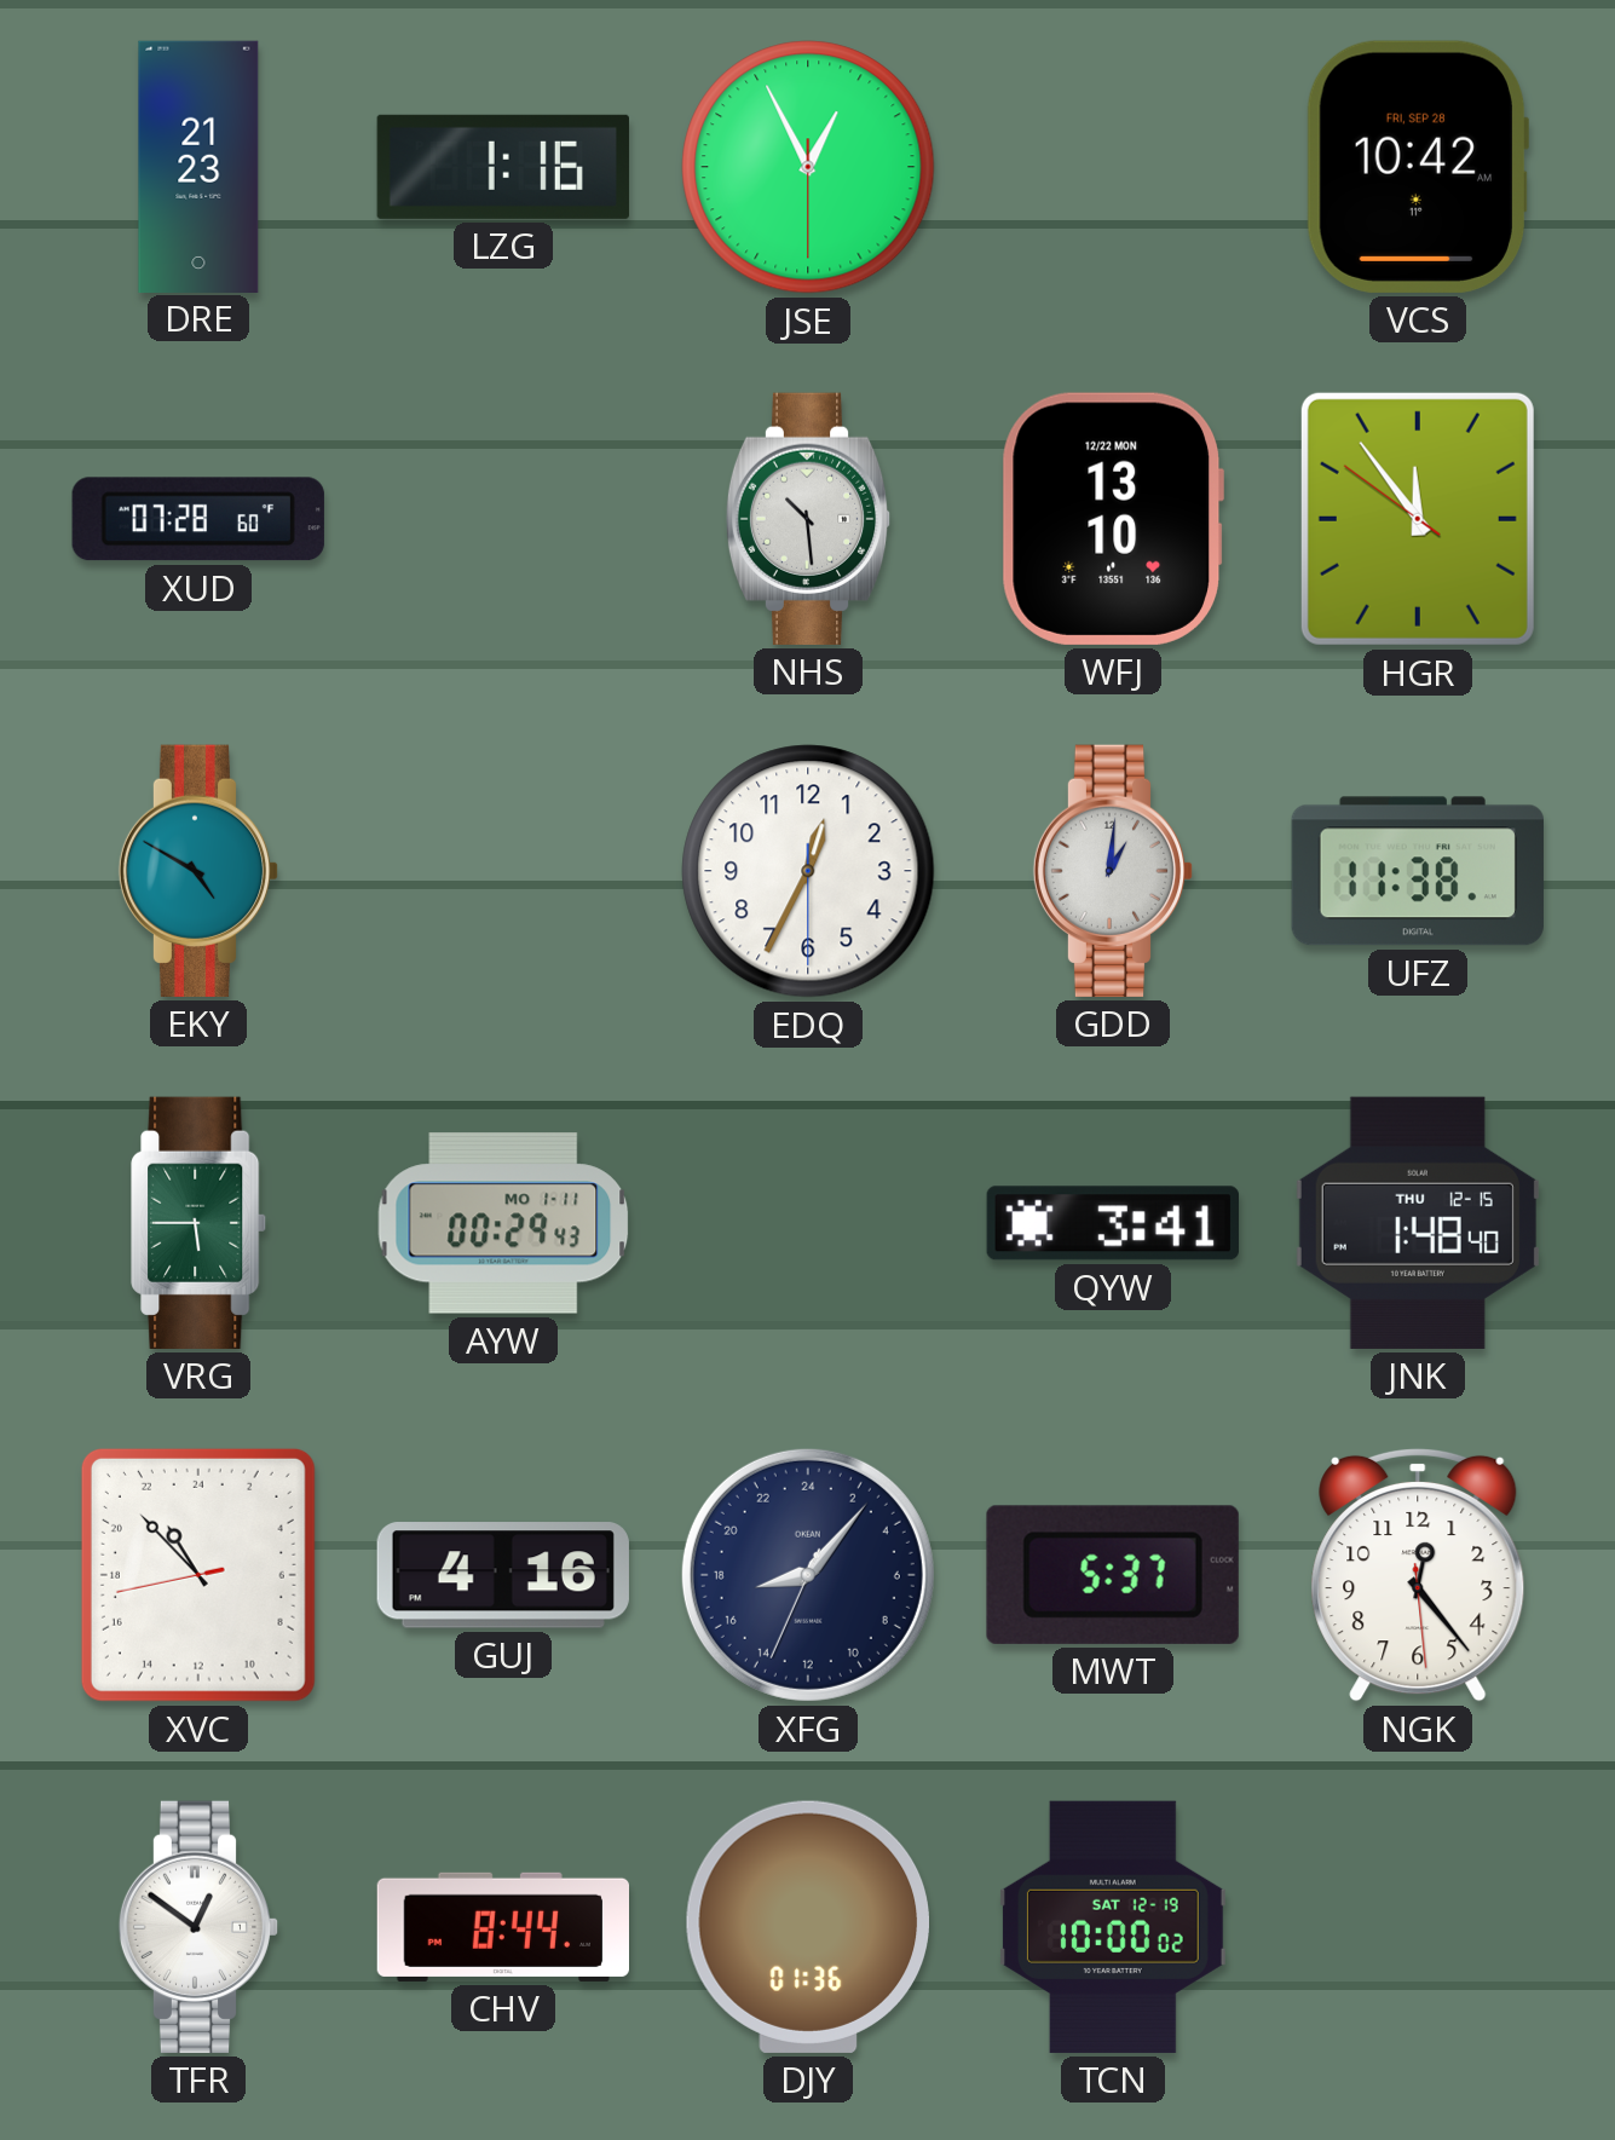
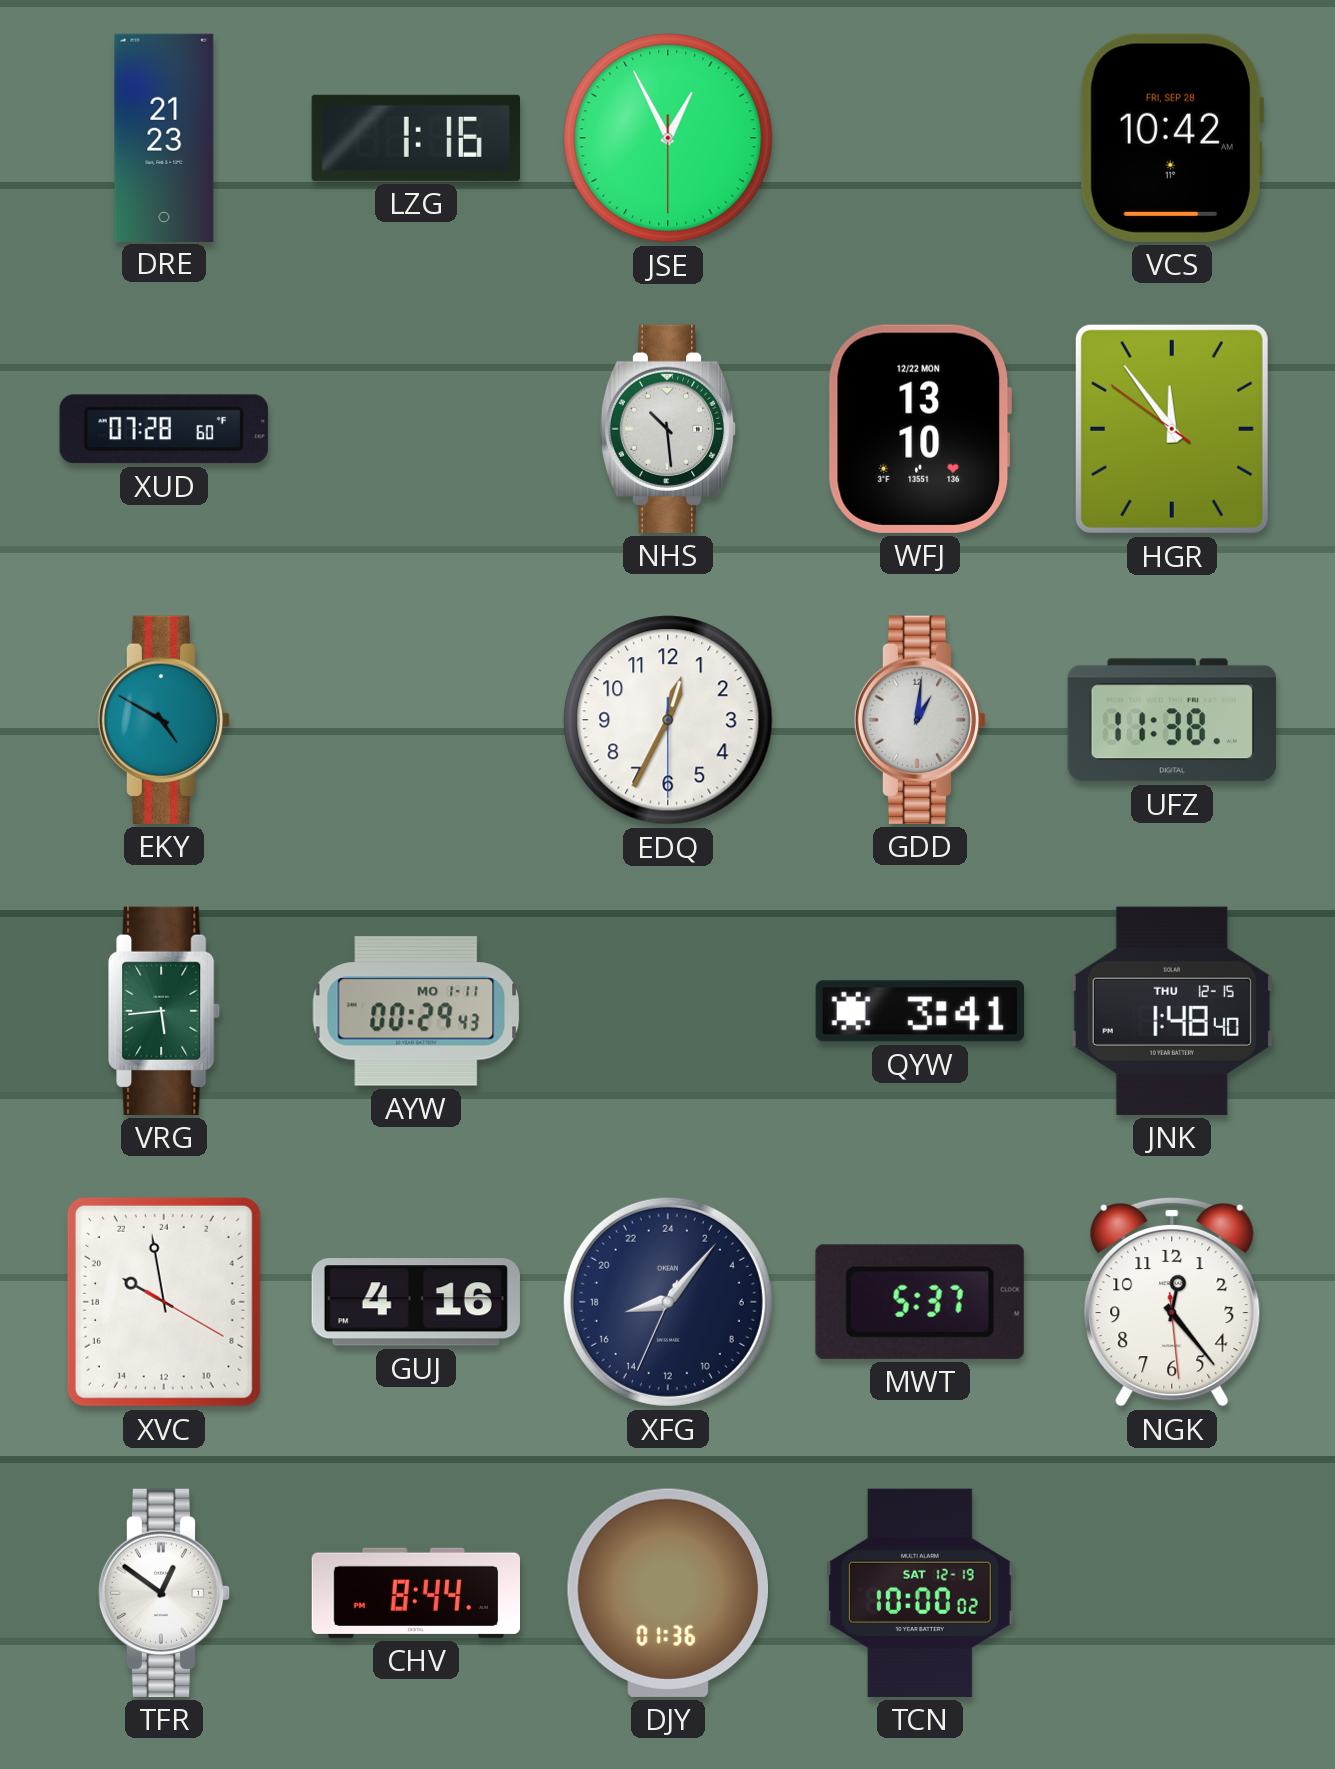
VRG: 5:45 -> 5:44 (165, 1011)
XVC: 21:52 -> 19:58 (164, 1302)
